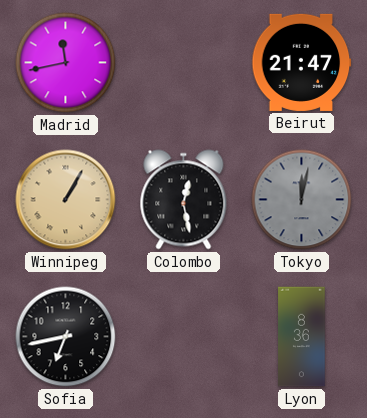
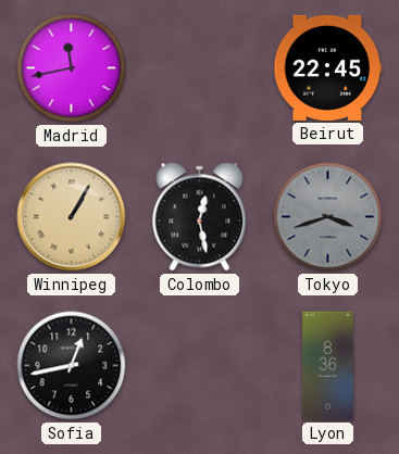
Beirut: 21:47 -> 22:45 (328, 67)
Tokyo: 12:02 -> 3:42 (328, 217)
Sofia: 6:43 -> 12:43 (72, 366)
